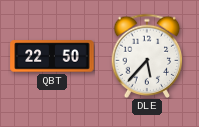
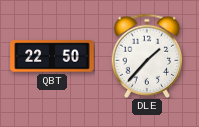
DLE: 5:37 -> 1:37 (147, 55)
